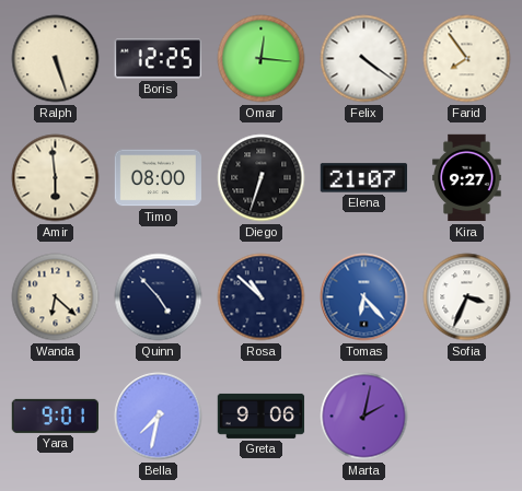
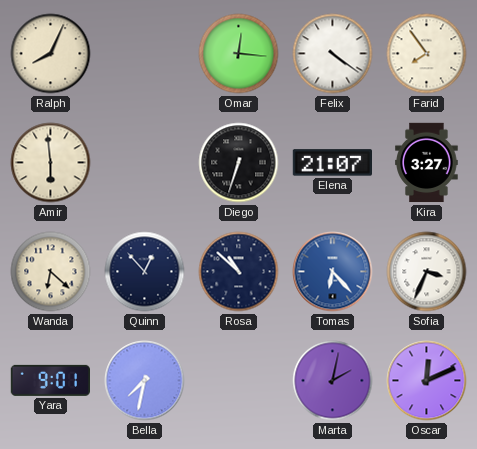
Ralph: 5:27 -> 8:04 (51, 54)
Boris: 12:25 -> none (158, 59)
Timo: 08:00 -> none (158, 178)
Kira: 9:27 -> 3:27 (427, 163)
Quinn: 4:53 -> 12:53 (145, 272)
Greta: 9:06 -> none (262, 416)
Oscar: none -> 12:11 (427, 381)
